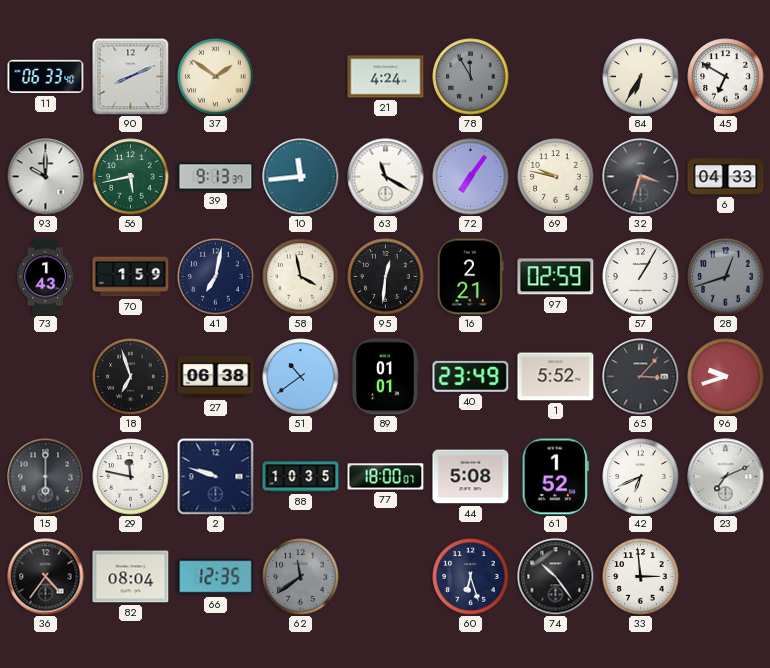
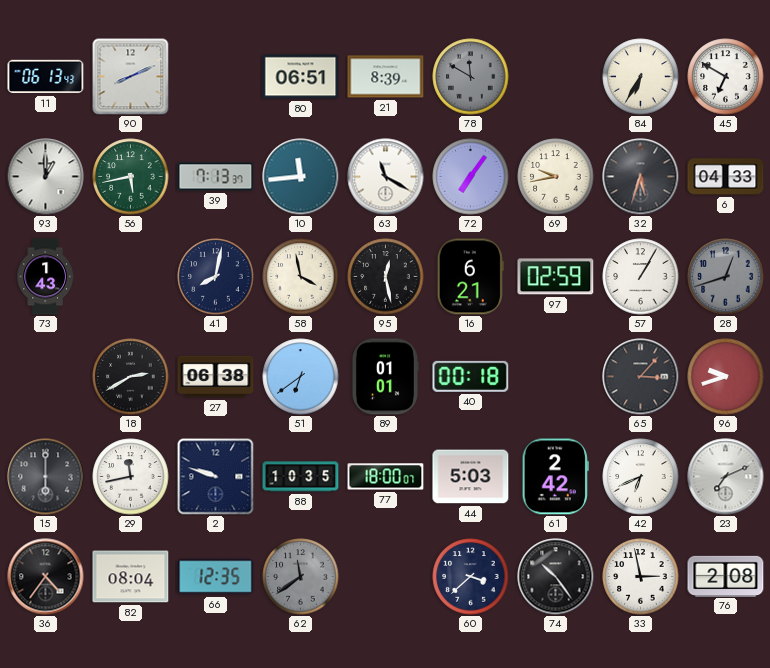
11: 06:33 -> 06:13 (46, 77)
37: 1:51 -> none (216, 77)
80: none -> 06:51 (301, 77)
21: 4:24 -> 8:39 (386, 77)
78: 11:55 -> 11:50 (471, 77)
93: 10:00 -> 1:00 (46, 177)
39: 9:13 -> 7:13 (216, 177)
69: 9:47 -> 9:43 (556, 177)
32: 3:33 -> 5:33 (641, 177)
70: 1:59 -> none (131, 277)
41: 7:02 -> 8:02 (216, 277)
95: 12:31 -> 12:28 (386, 277)
16: 2:21 -> 6:21 (470, 277)
18: 6:57 -> 2:40 (131, 377)
51: 10:39 -> 6:39 (301, 377)
40: 23:49 -> 00:18 (471, 376)
1: 5:52 -> none (556, 377)
29: 11:47 -> 11:43 (131, 477)
44: 5:08 -> 5:03 (471, 477)
61: 1:52 -> 2:42 (555, 477)
60: 6:27 -> 3:38 (471, 577)
33: 2:59 -> 2:58 (641, 577)
76: none -> 2:08 (726, 576)
